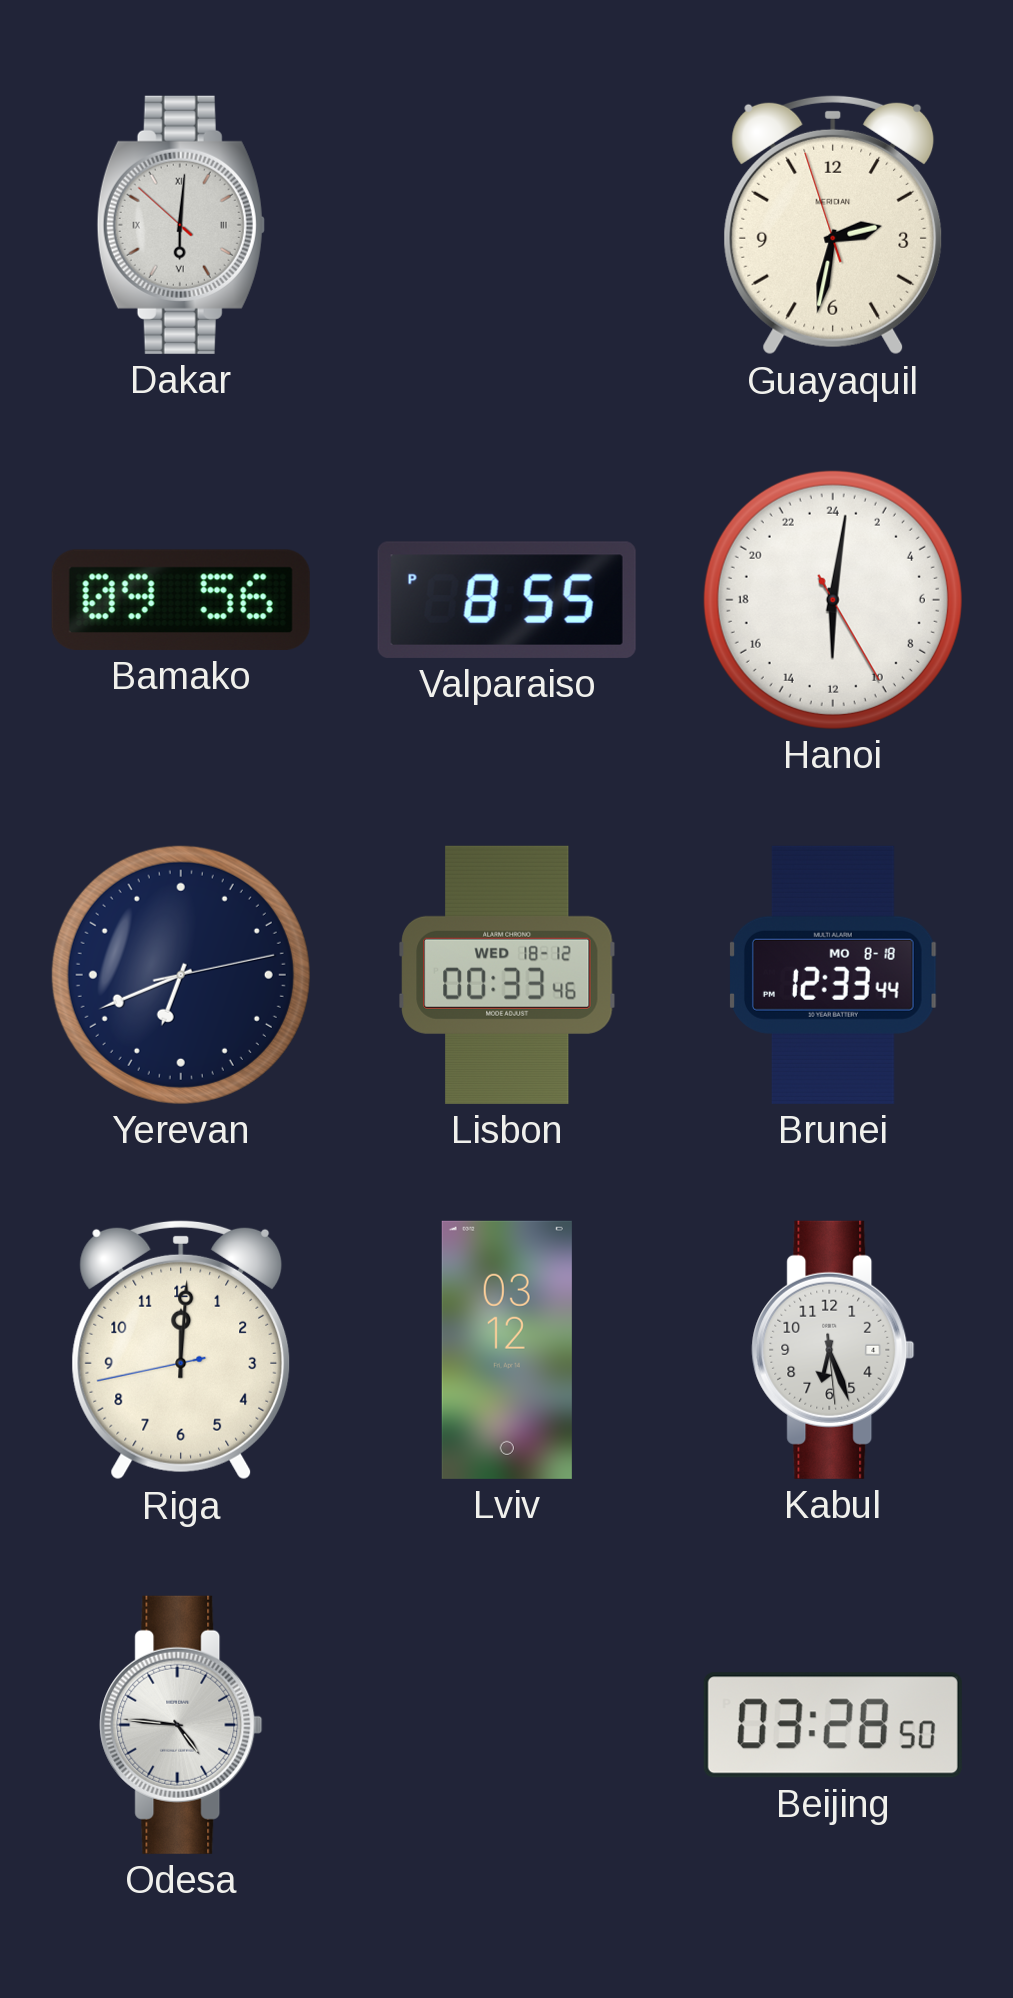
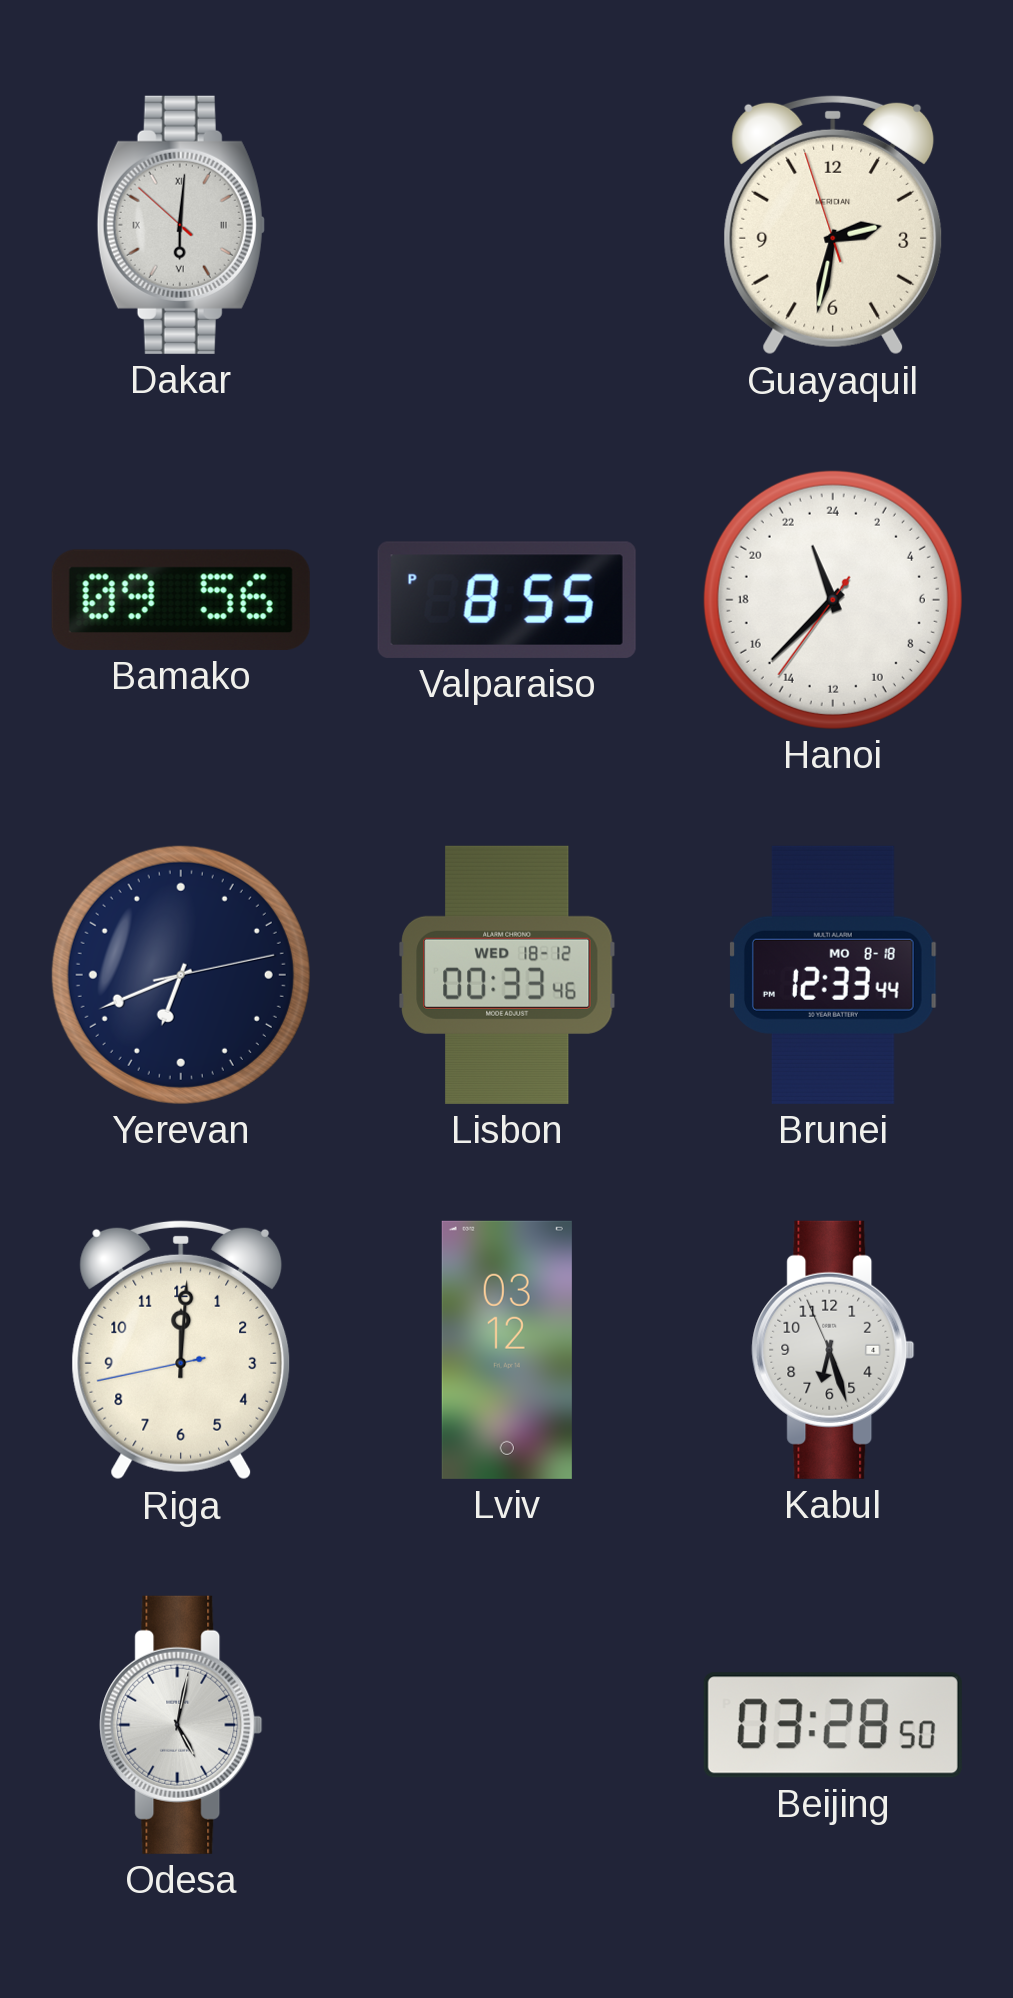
Hanoi: 12:01 -> 22:37 (833, 600)
Kabul: 6:26:29 -> 6:26:56 (833, 1350)
Odesa: 4:46 -> 5:02 (181, 1725)
